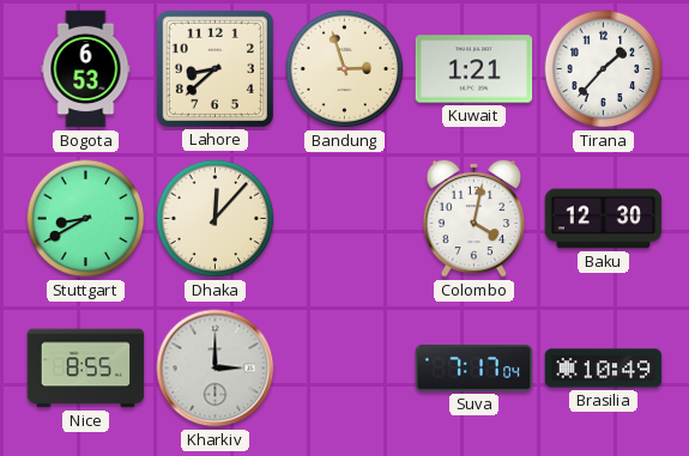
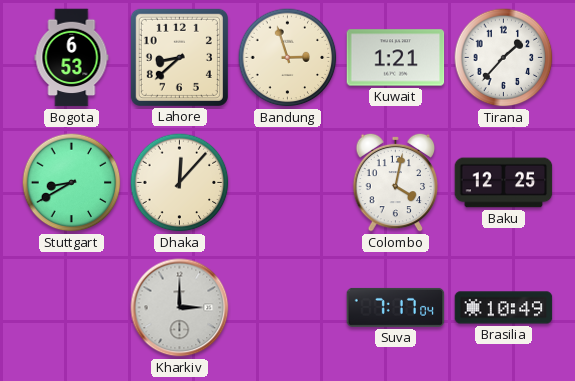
Baku: 12:30 -> 12:25 (504, 183)
Nice: 8:55 -> none (86, 369)
